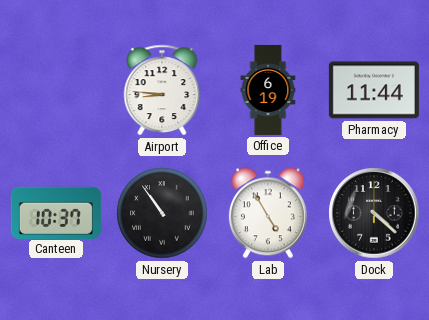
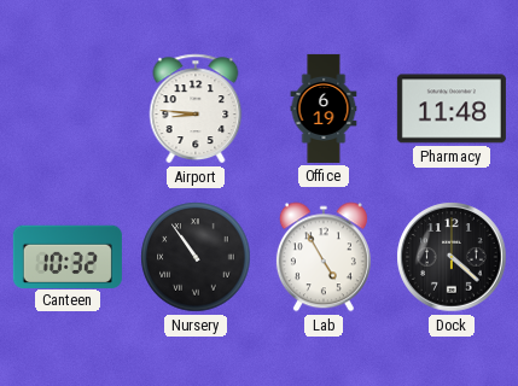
Pharmacy: 11:44 -> 11:48 (452, 109)
Canteen: 10:37 -> 10:32 (68, 256)
